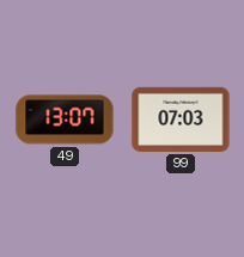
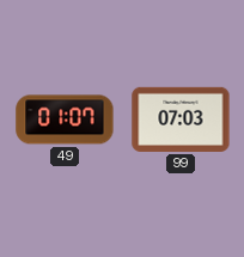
49: 13:07 -> 01:07 (65, 120)
